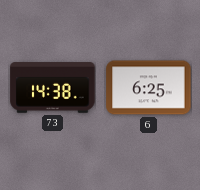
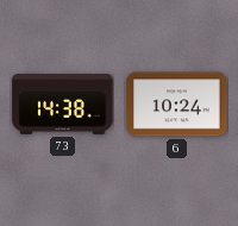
6: 6:25 -> 10:24 (177, 105)
